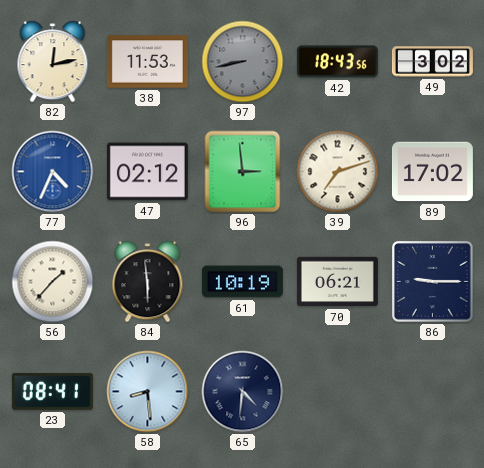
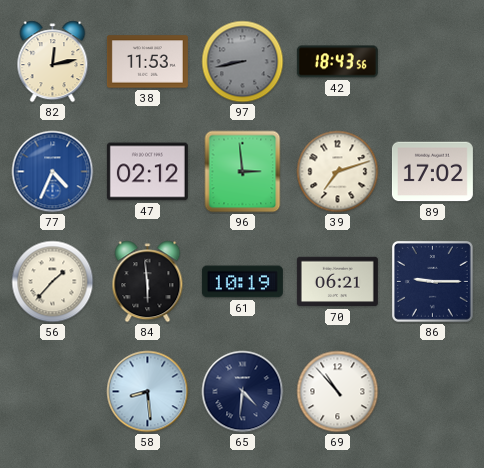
49: 3:02 -> none (432, 62)
23: 08:41 -> none (52, 392)
69: none -> 10:53 (338, 392)
